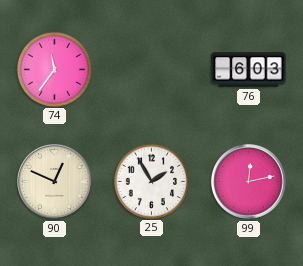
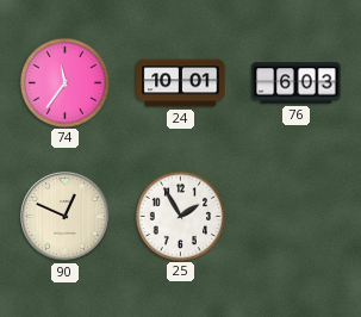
24: none -> 10:01 (181, 83)
99: 12:13 -> none (249, 182)
